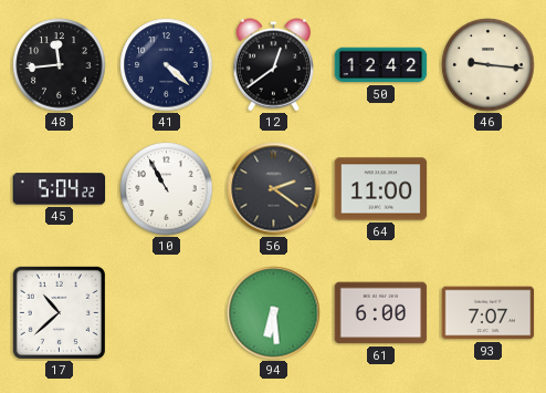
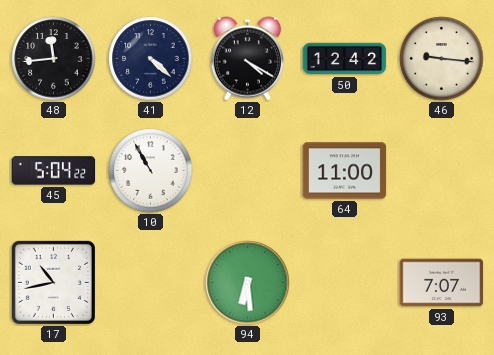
12: 12:39 -> 4:20 (247, 59)
56: 2:21 -> none (274, 189)
17: 10:38 -> 10:43 (53, 282)
61: 6:00 -> none (381, 313)
